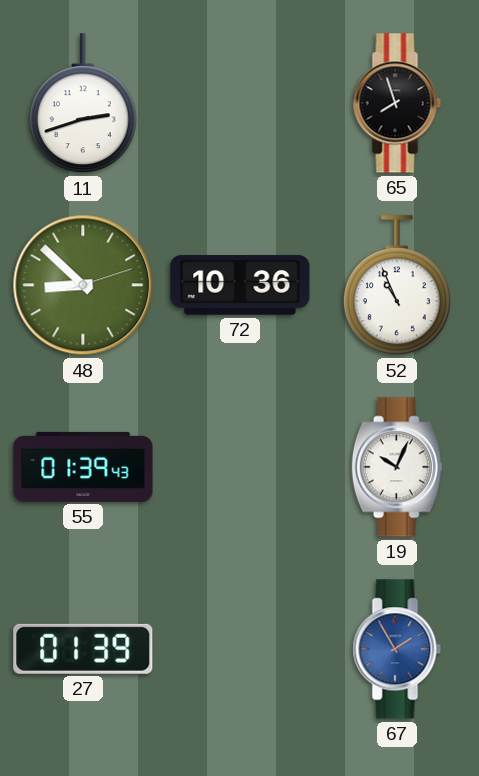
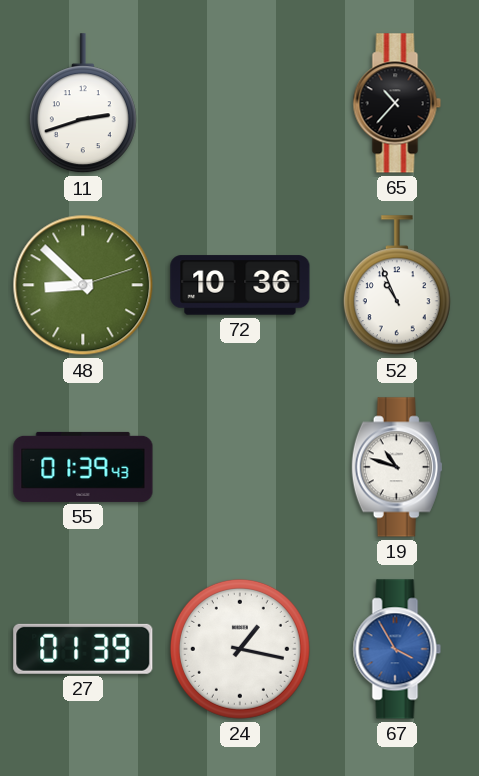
65: 7:57 -> 10:37 (397, 103)
19: 10:04 -> 10:48 (397, 467)
24: none -> 1:17 (240, 649)
67: 1:55 -> 3:55 (397, 649)
